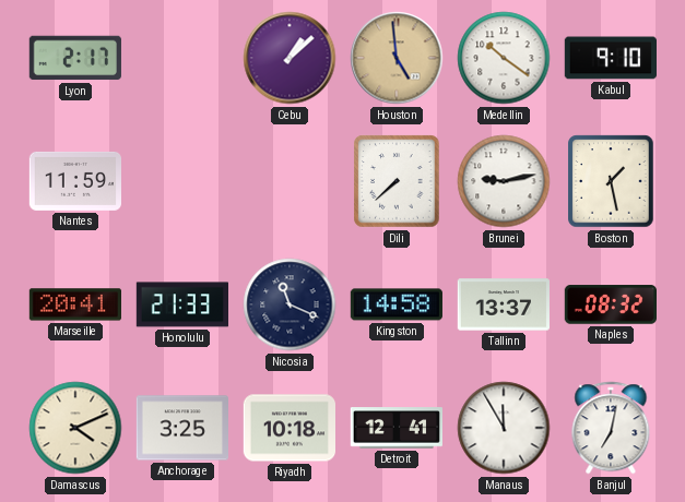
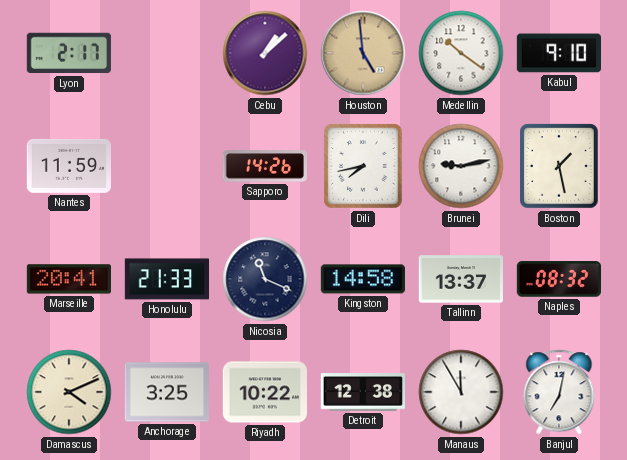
Sapporo: none -> 14:26 (265, 166)
Dili: 7:38 -> 7:43 (363, 166)
Riyadh: 10:18 -> 10:22 (264, 392)
Detroit: 12:41 -> 12:38 (362, 392)
